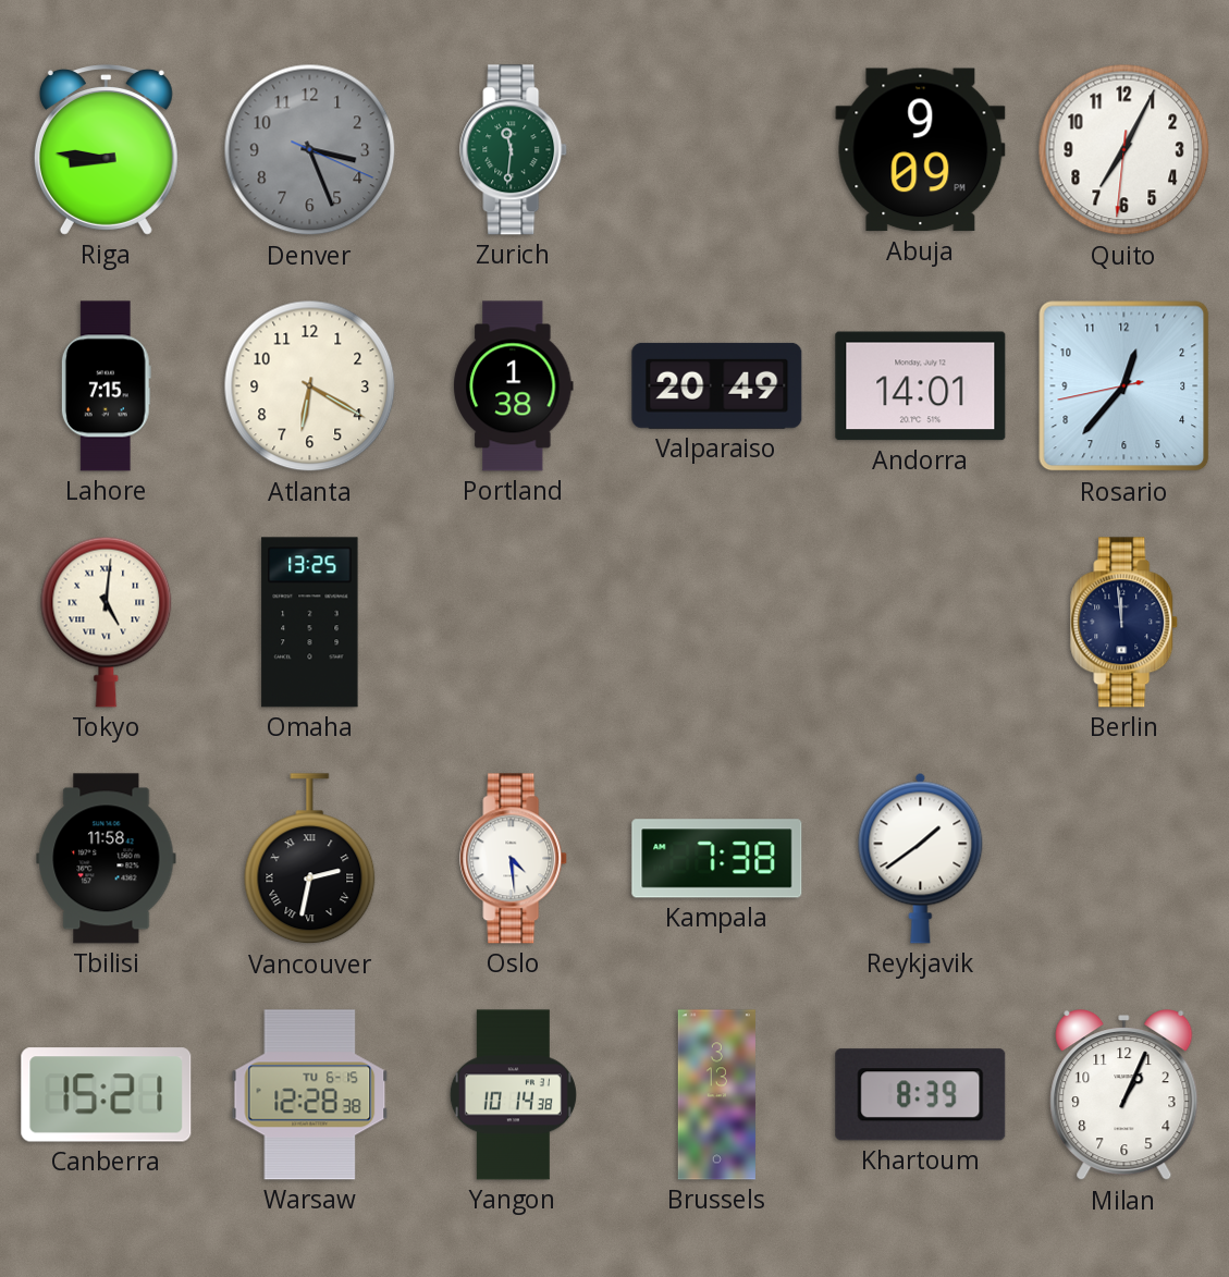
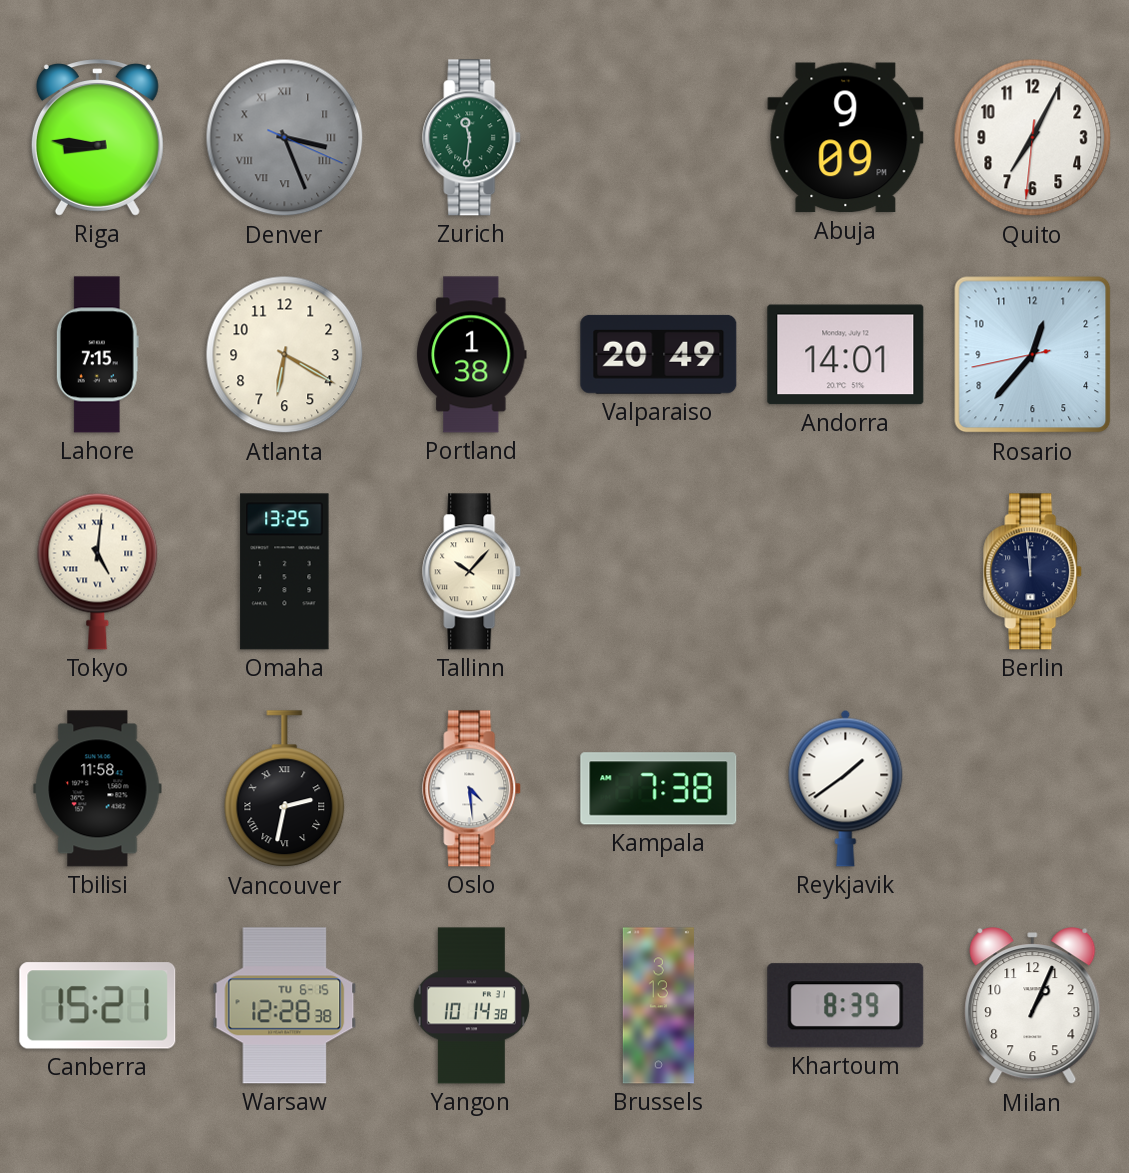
Denver numerals: Arabic -> Roman (285, 138)
Tallinn: none -> 10:07 (472, 572)
